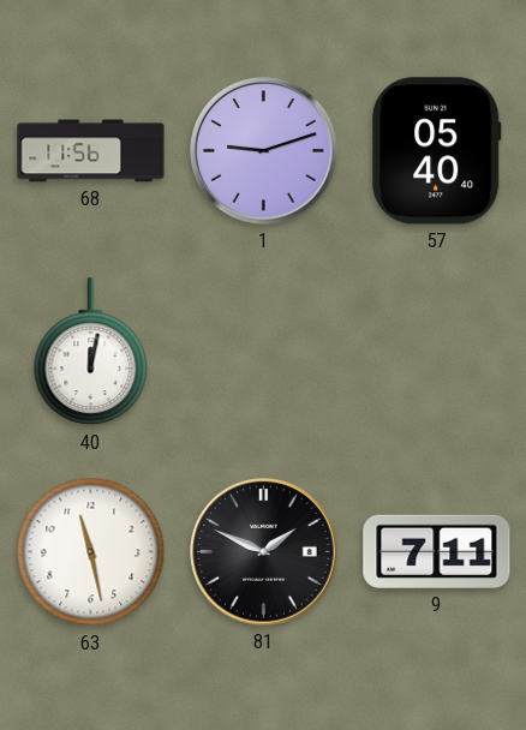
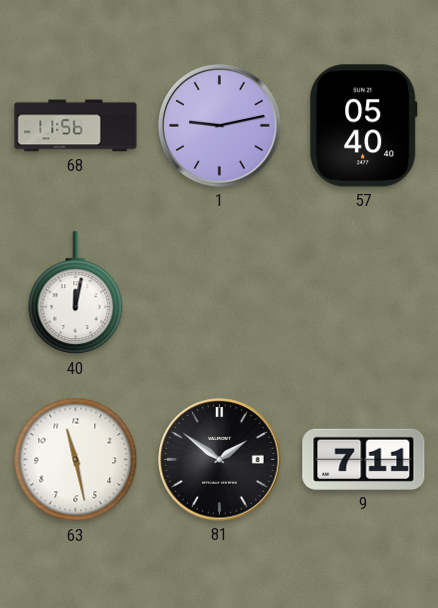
1: 9:12 -> 9:13 (220, 126)
81: 1:49 -> 1:51 (220, 460)
